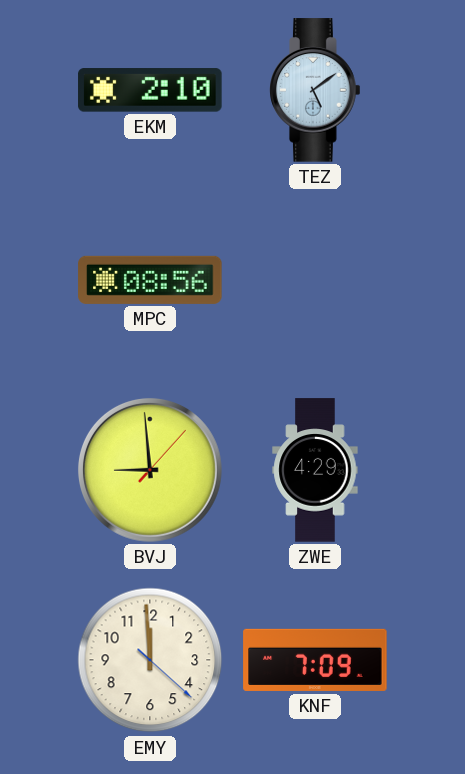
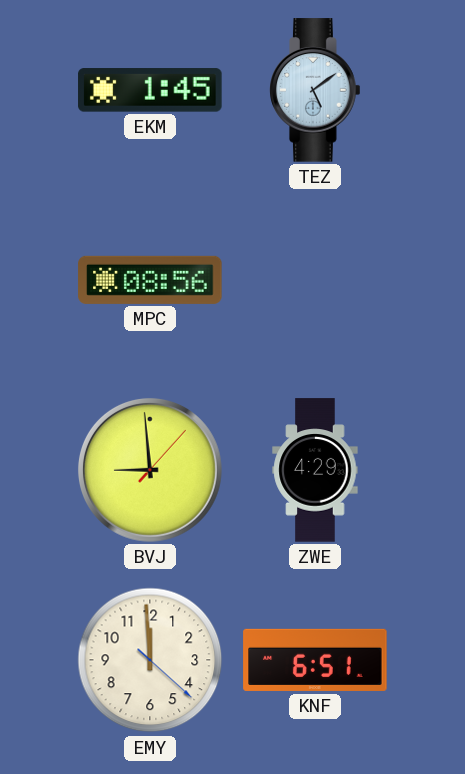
EKM: 2:10 -> 1:45 (150, 90)
KNF: 7:09 -> 6:51 (315, 660)
